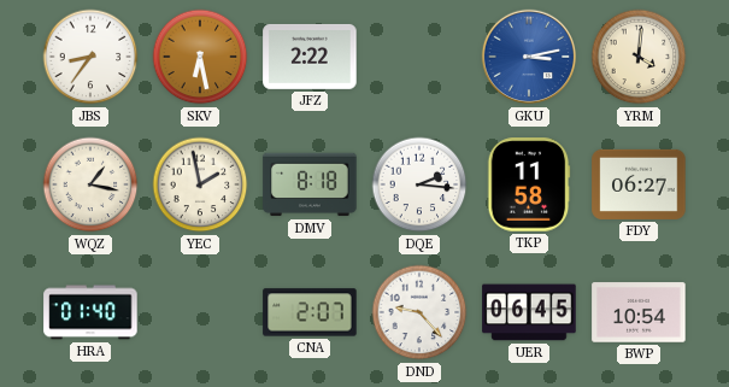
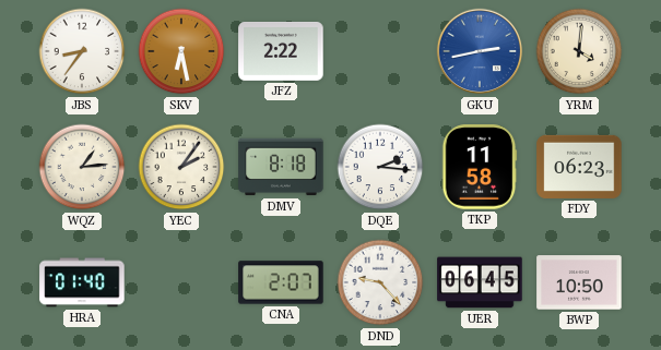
GKU: 3:13 -> 2:43 (480, 51)
WQZ: 1:17 -> 1:14 (82, 167)
YEC: 1:58 -> 2:06 (181, 167)
FDY: 06:27 -> 06:23 (579, 167)
BWP: 10:54 -> 10:50 (579, 282)
